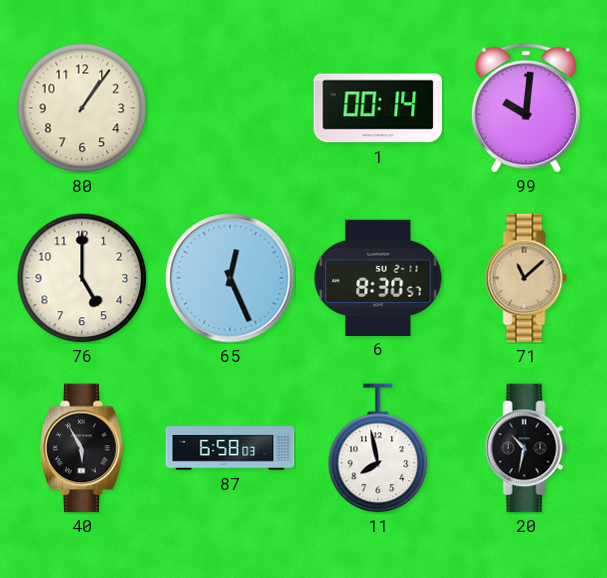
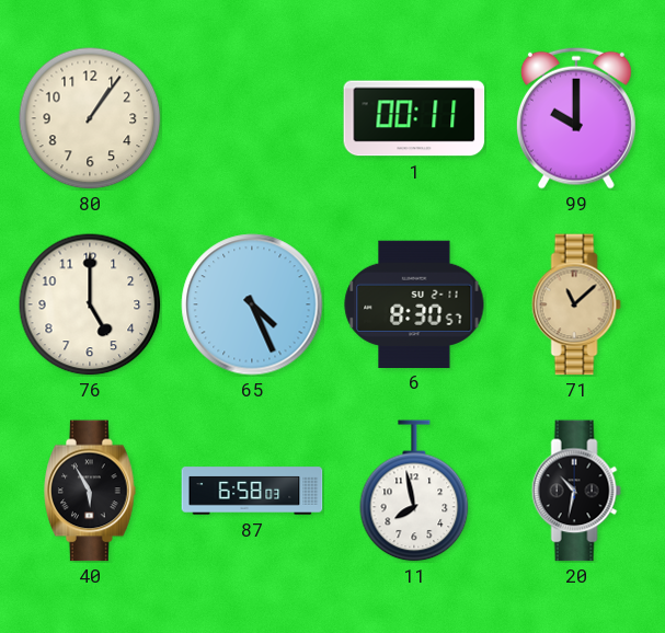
1: 00:14 -> 00:11 (414, 118)
99: 10:01 -> 10:00 (576, 118)
65: 12:26 -> 4:26 (252, 304)
